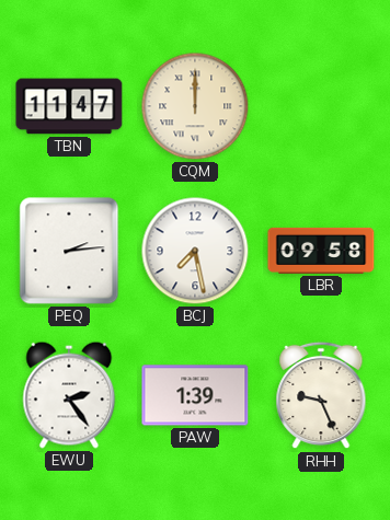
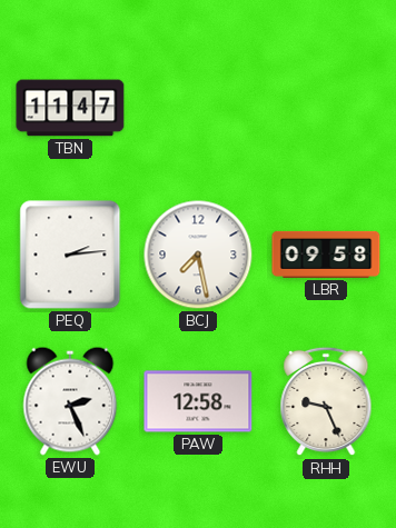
CQM: 12:00 -> none (195, 106)
EWU: 2:24 -> 2:26 (70, 401)
PAW: 1:39 -> 12:58 (198, 401)
